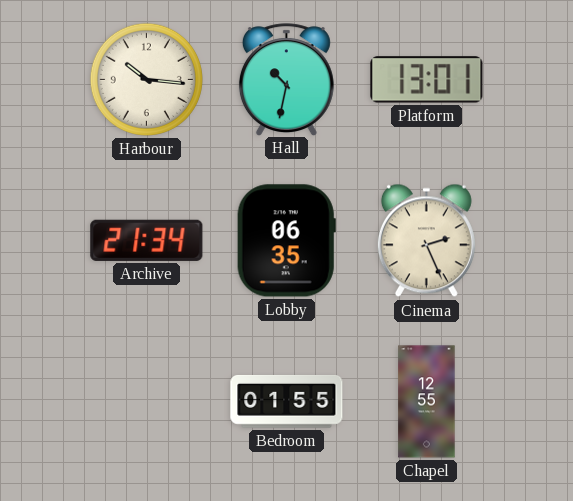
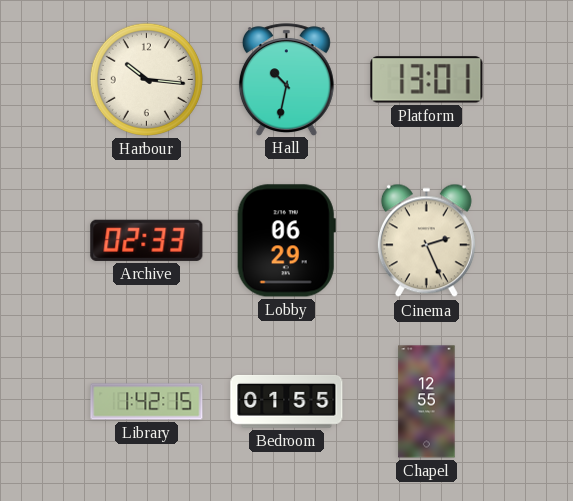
Archive: 21:34 -> 02:33 (147, 240)
Lobby: 06:35 -> 06:29 (286, 241)
Library: none -> 1:42 (147, 402)
